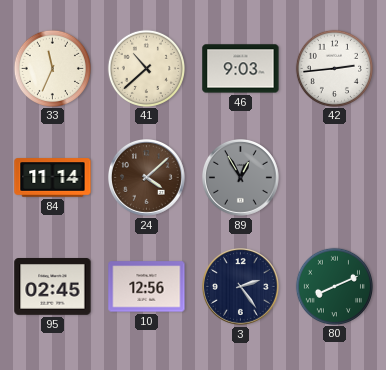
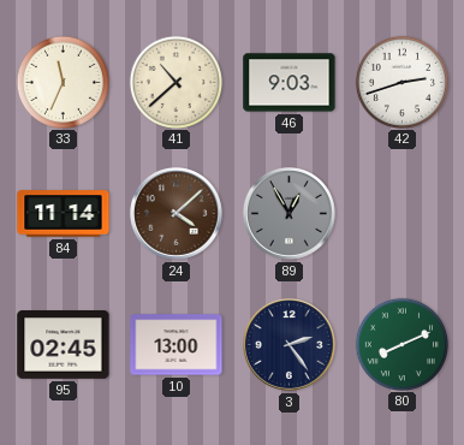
42: 2:44 -> 2:42 (401, 82)
10: 12:56 -> 13:00 (177, 345)
